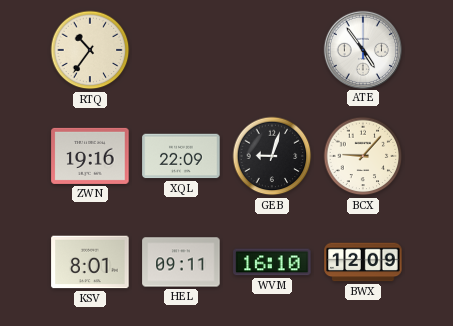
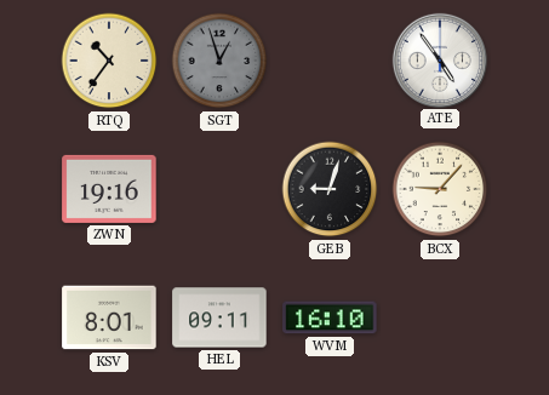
SGT: none -> 12:57 (219, 61)
XQL: 22:09 -> none (181, 156)
BWX: 12:09 -> none (363, 262)
